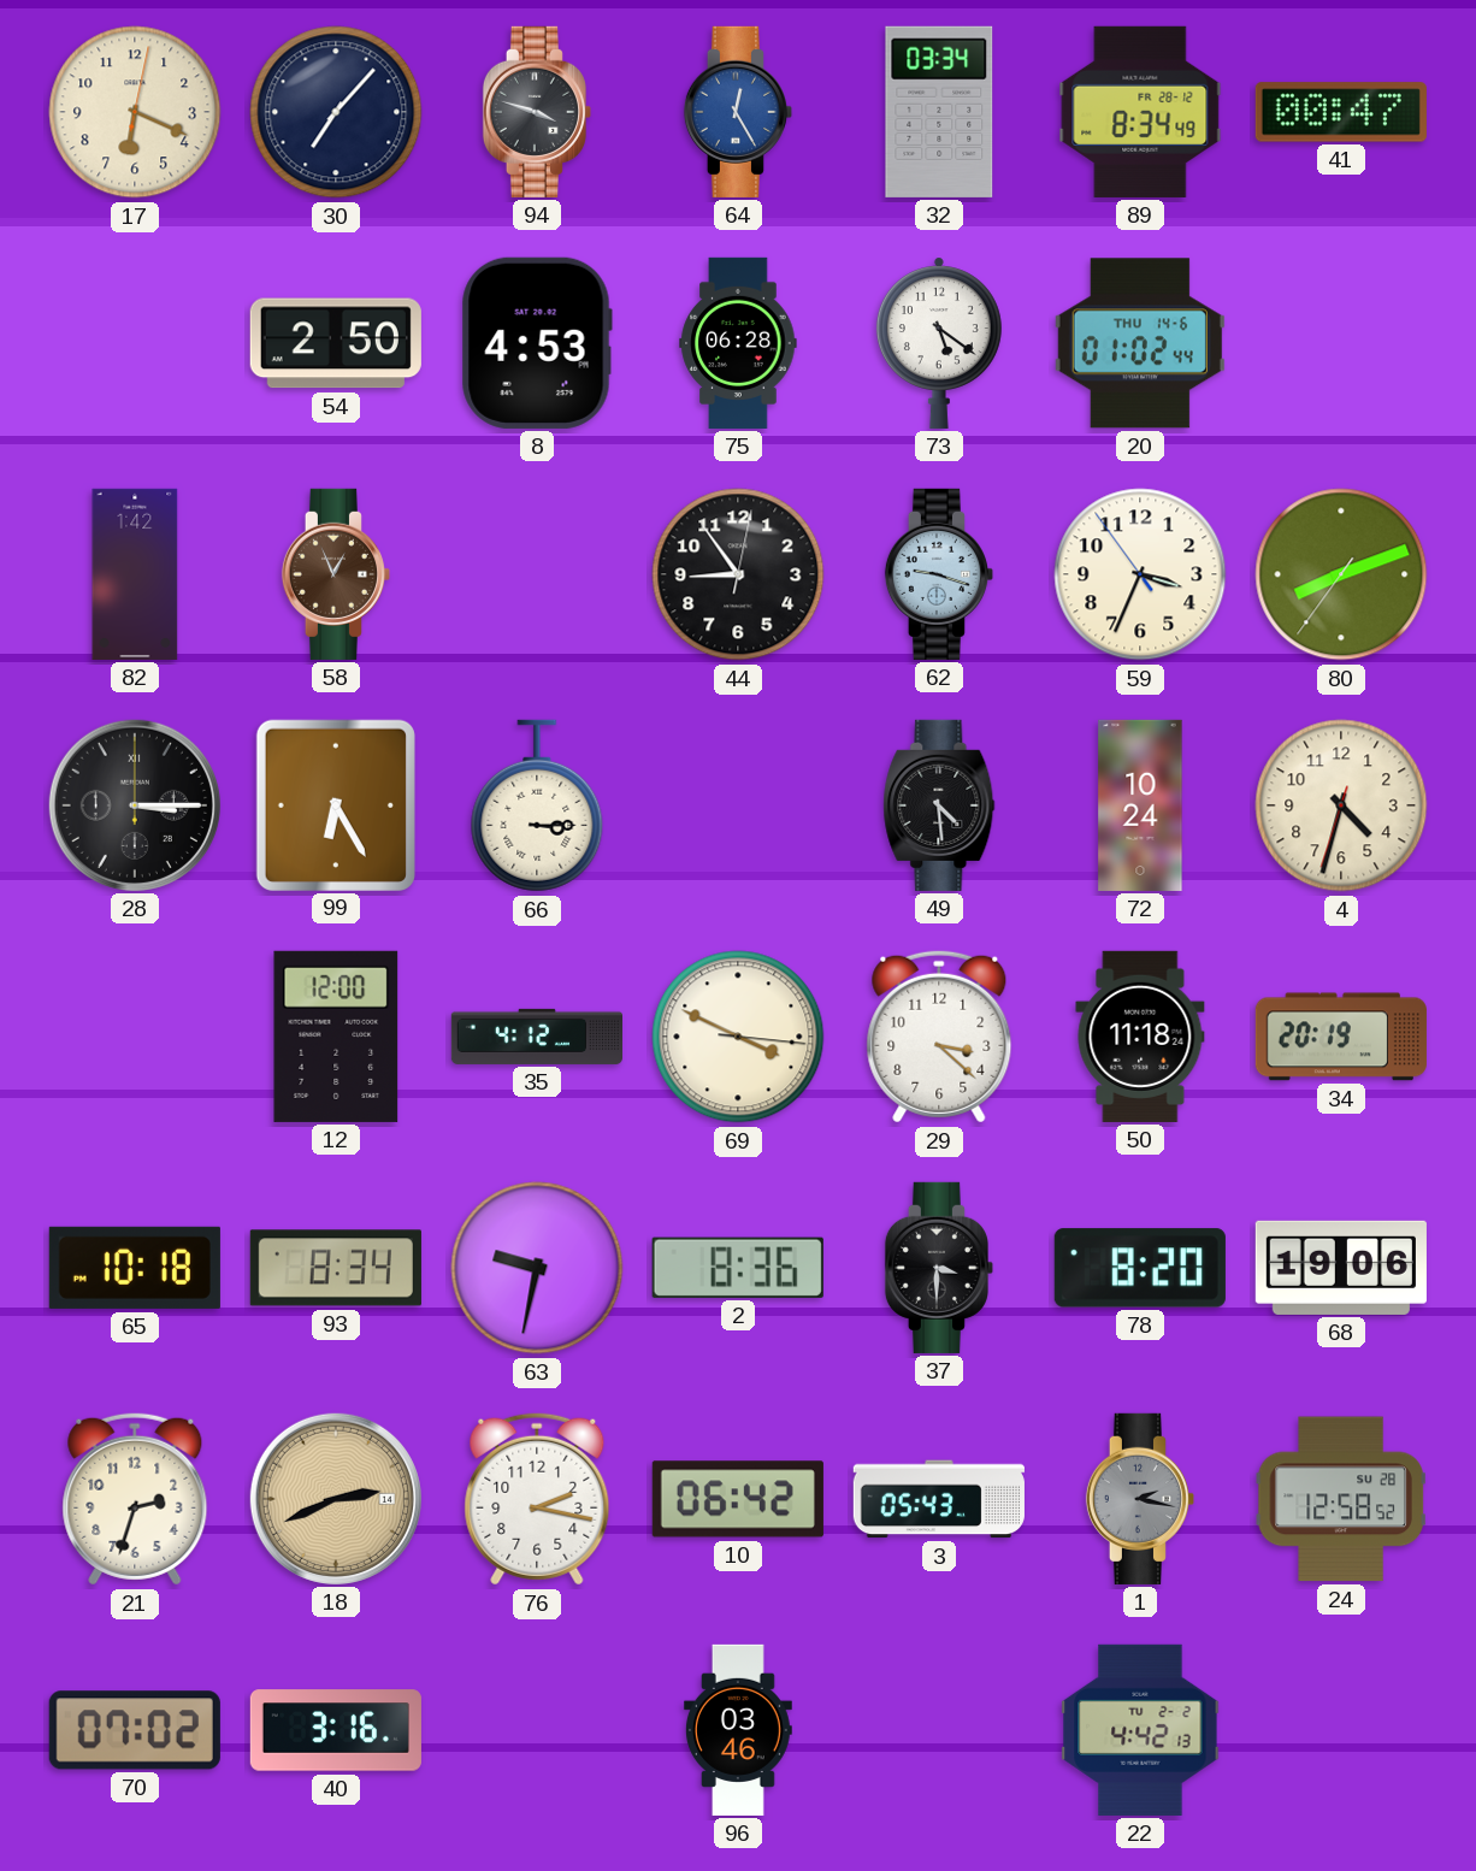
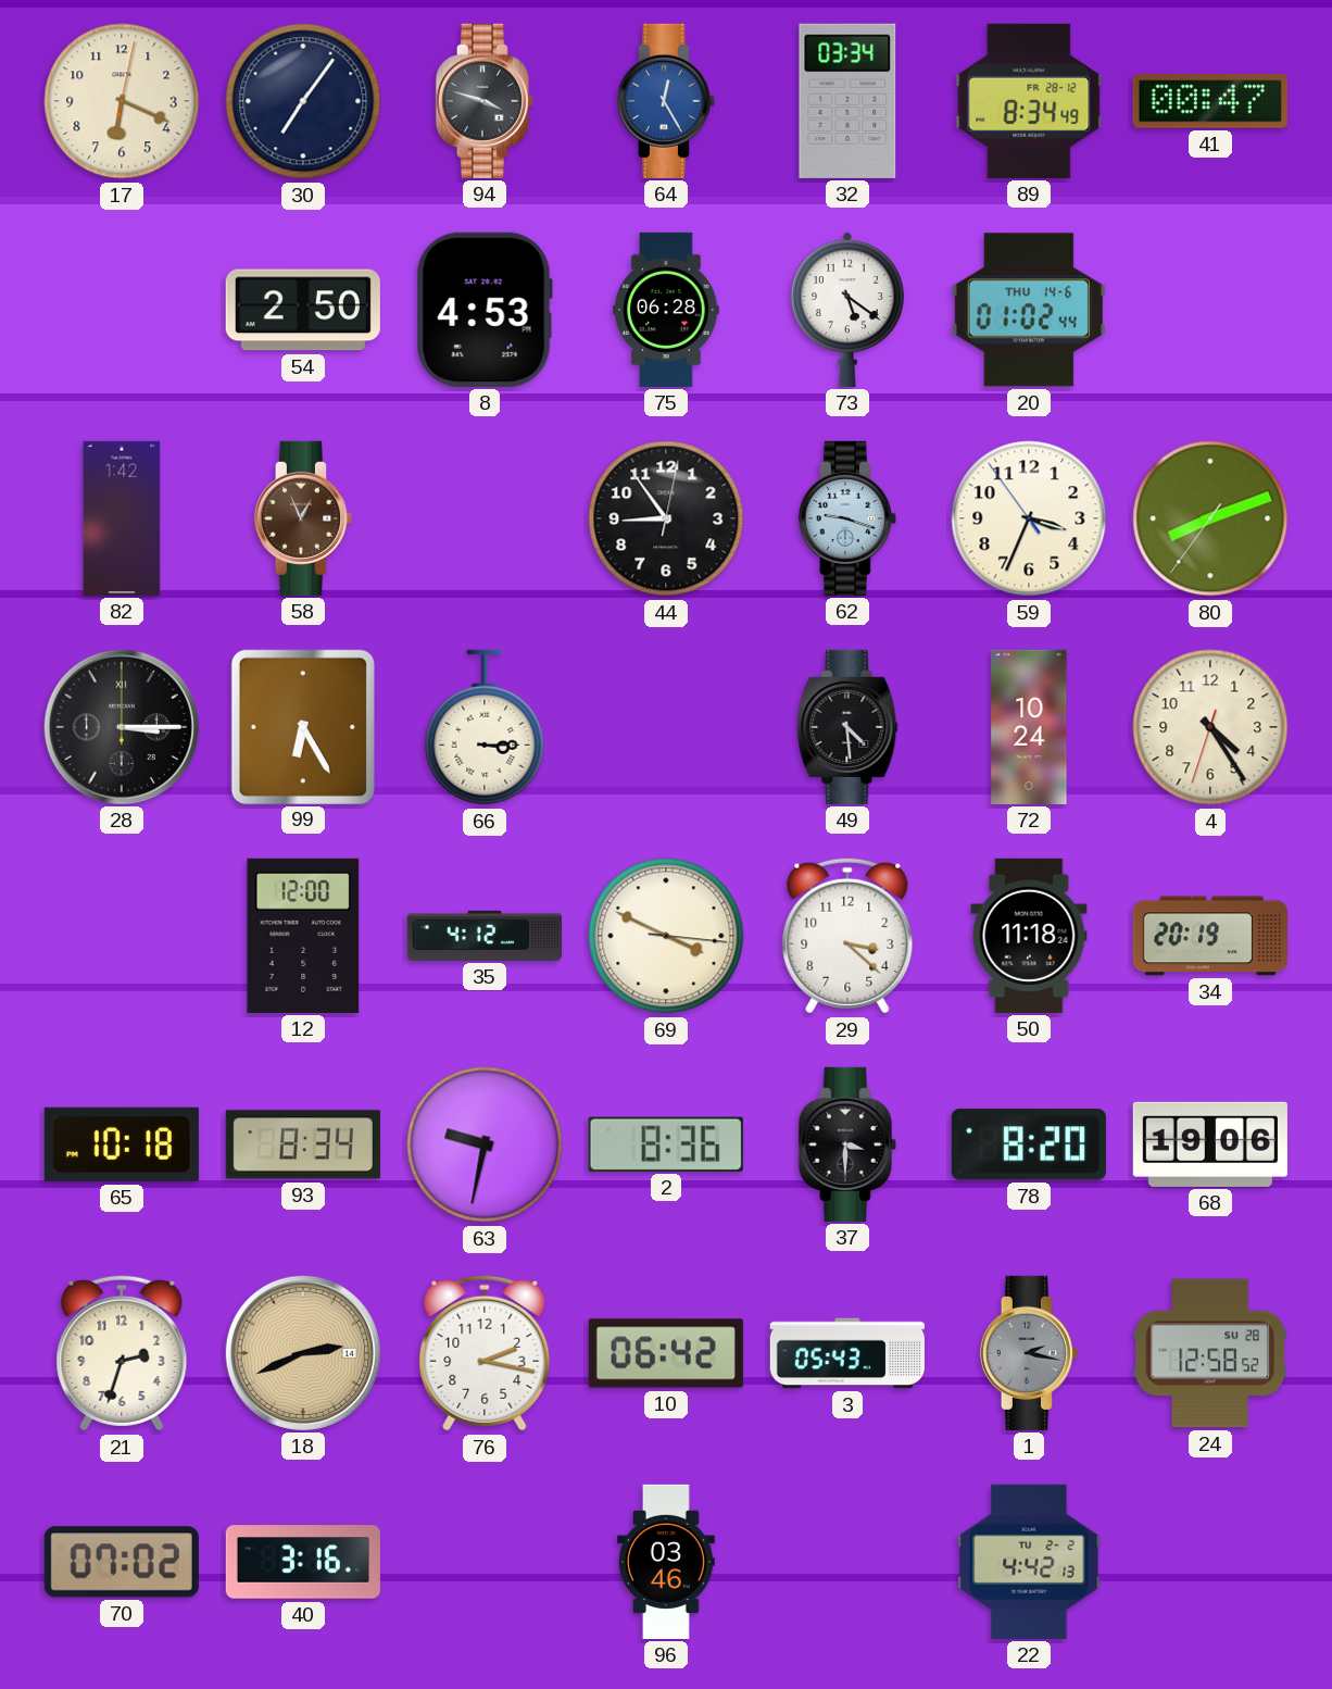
30: 7:07 -> 7:06 (303, 101)
4: 4:32 -> 4:24 (1210, 727)
